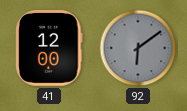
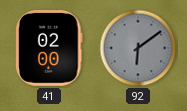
41: 12:00 -> 02:00 (49, 49)
